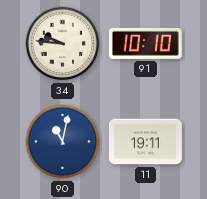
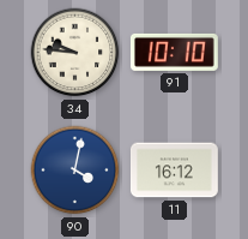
90: 11:02 -> 4:02 (75, 171)
11: 19:11 -> 16:12 (174, 171)
